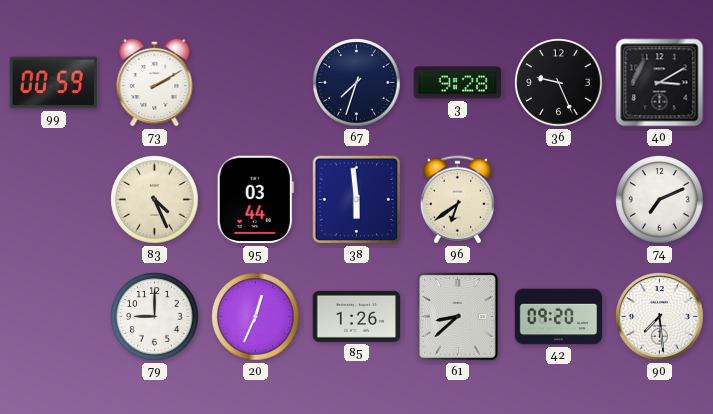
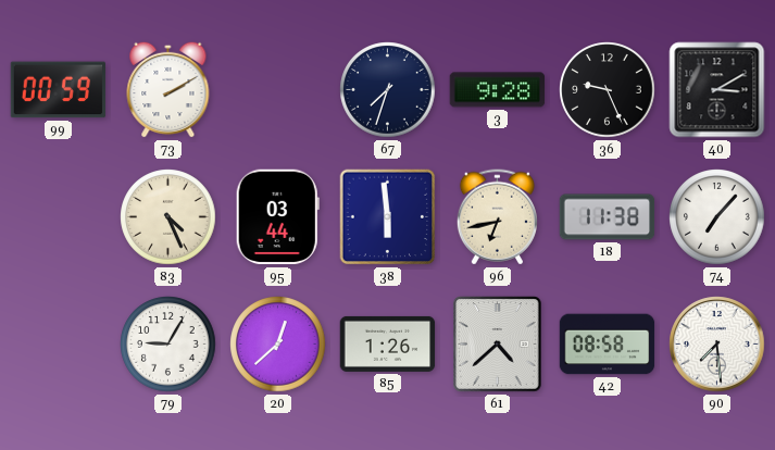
96: 6:39 -> 6:43 (497, 217)
18: none -> 11:38 (608, 217)
74: 7:11 -> 7:07 (717, 217)
79: 9:00 -> 9:05 (168, 345)
20: 12:34 -> 12:38 (278, 345)
61: 8:38 -> 4:38 (498, 345)
42: 09:20 -> 08:58 (608, 345)
